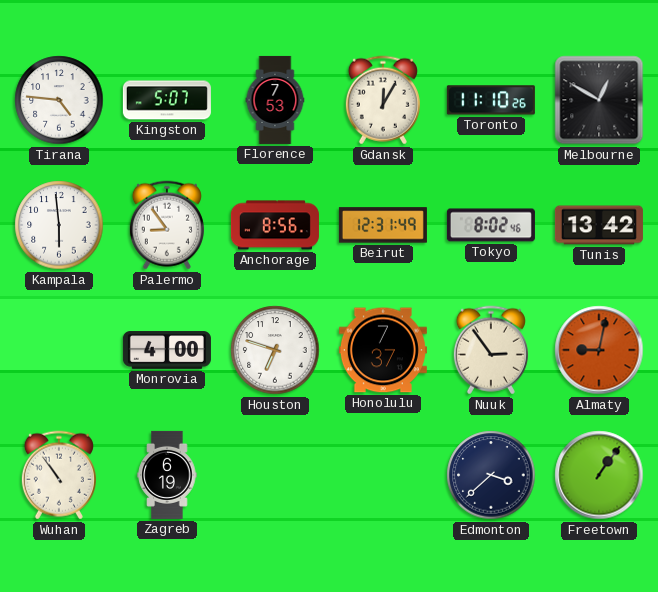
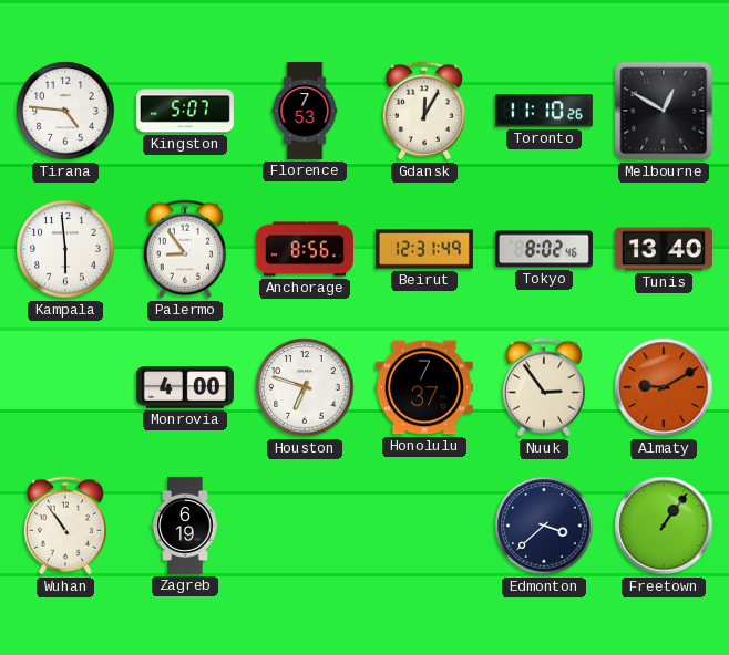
Tunis: 13:42 -> 13:40 (664, 249)
Almaty: 9:02 -> 9:10 (664, 387)
